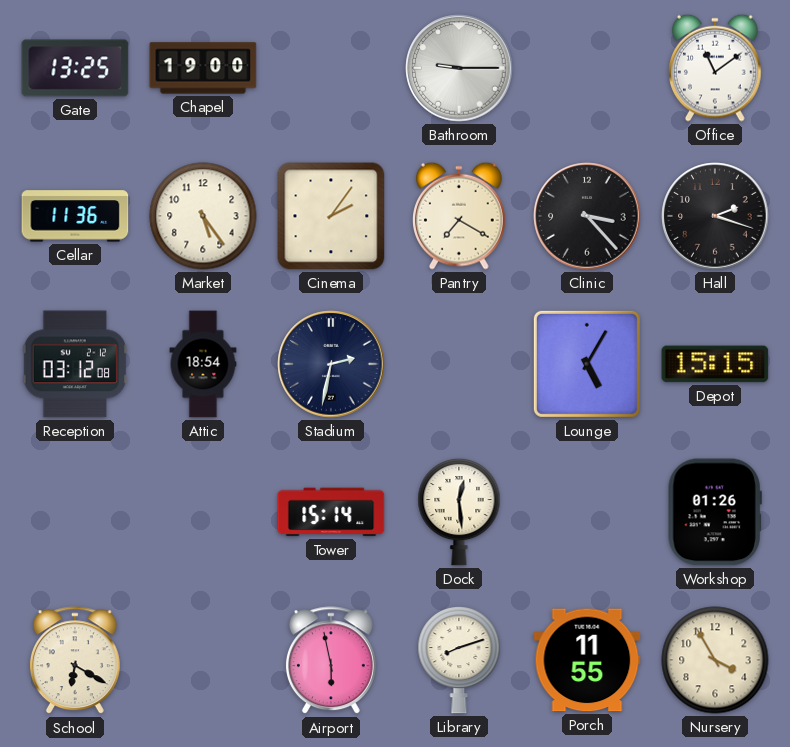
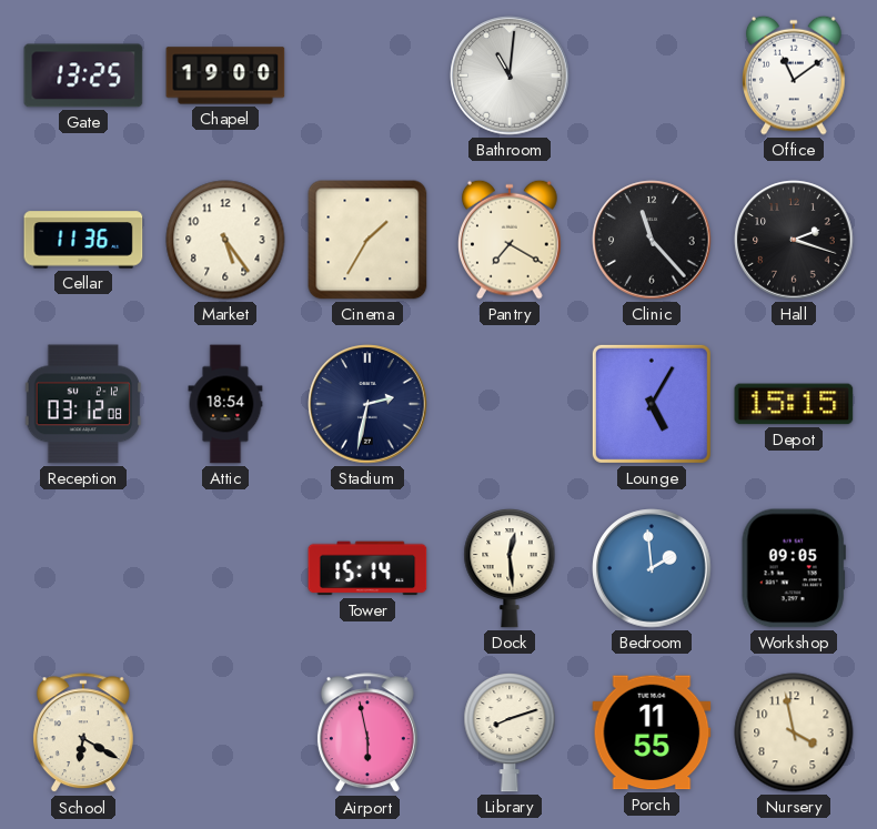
Bathroom: 9:15 -> 11:01 (510, 75)
Cinema: 2:06 -> 1:35 (367, 240)
Clinic: 3:23 -> 11:23 (652, 240)
Bedroom: none -> 1:59 (652, 568)
Workshop: 01:26 -> 09:05 (794, 568)
Nursery: 3:55 -> 3:58 (794, 732)
